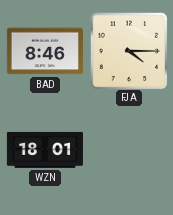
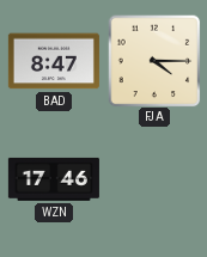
BAD: 8:46 -> 8:47 (54, 61)
WZN: 18:01 -> 17:46 (54, 179)
